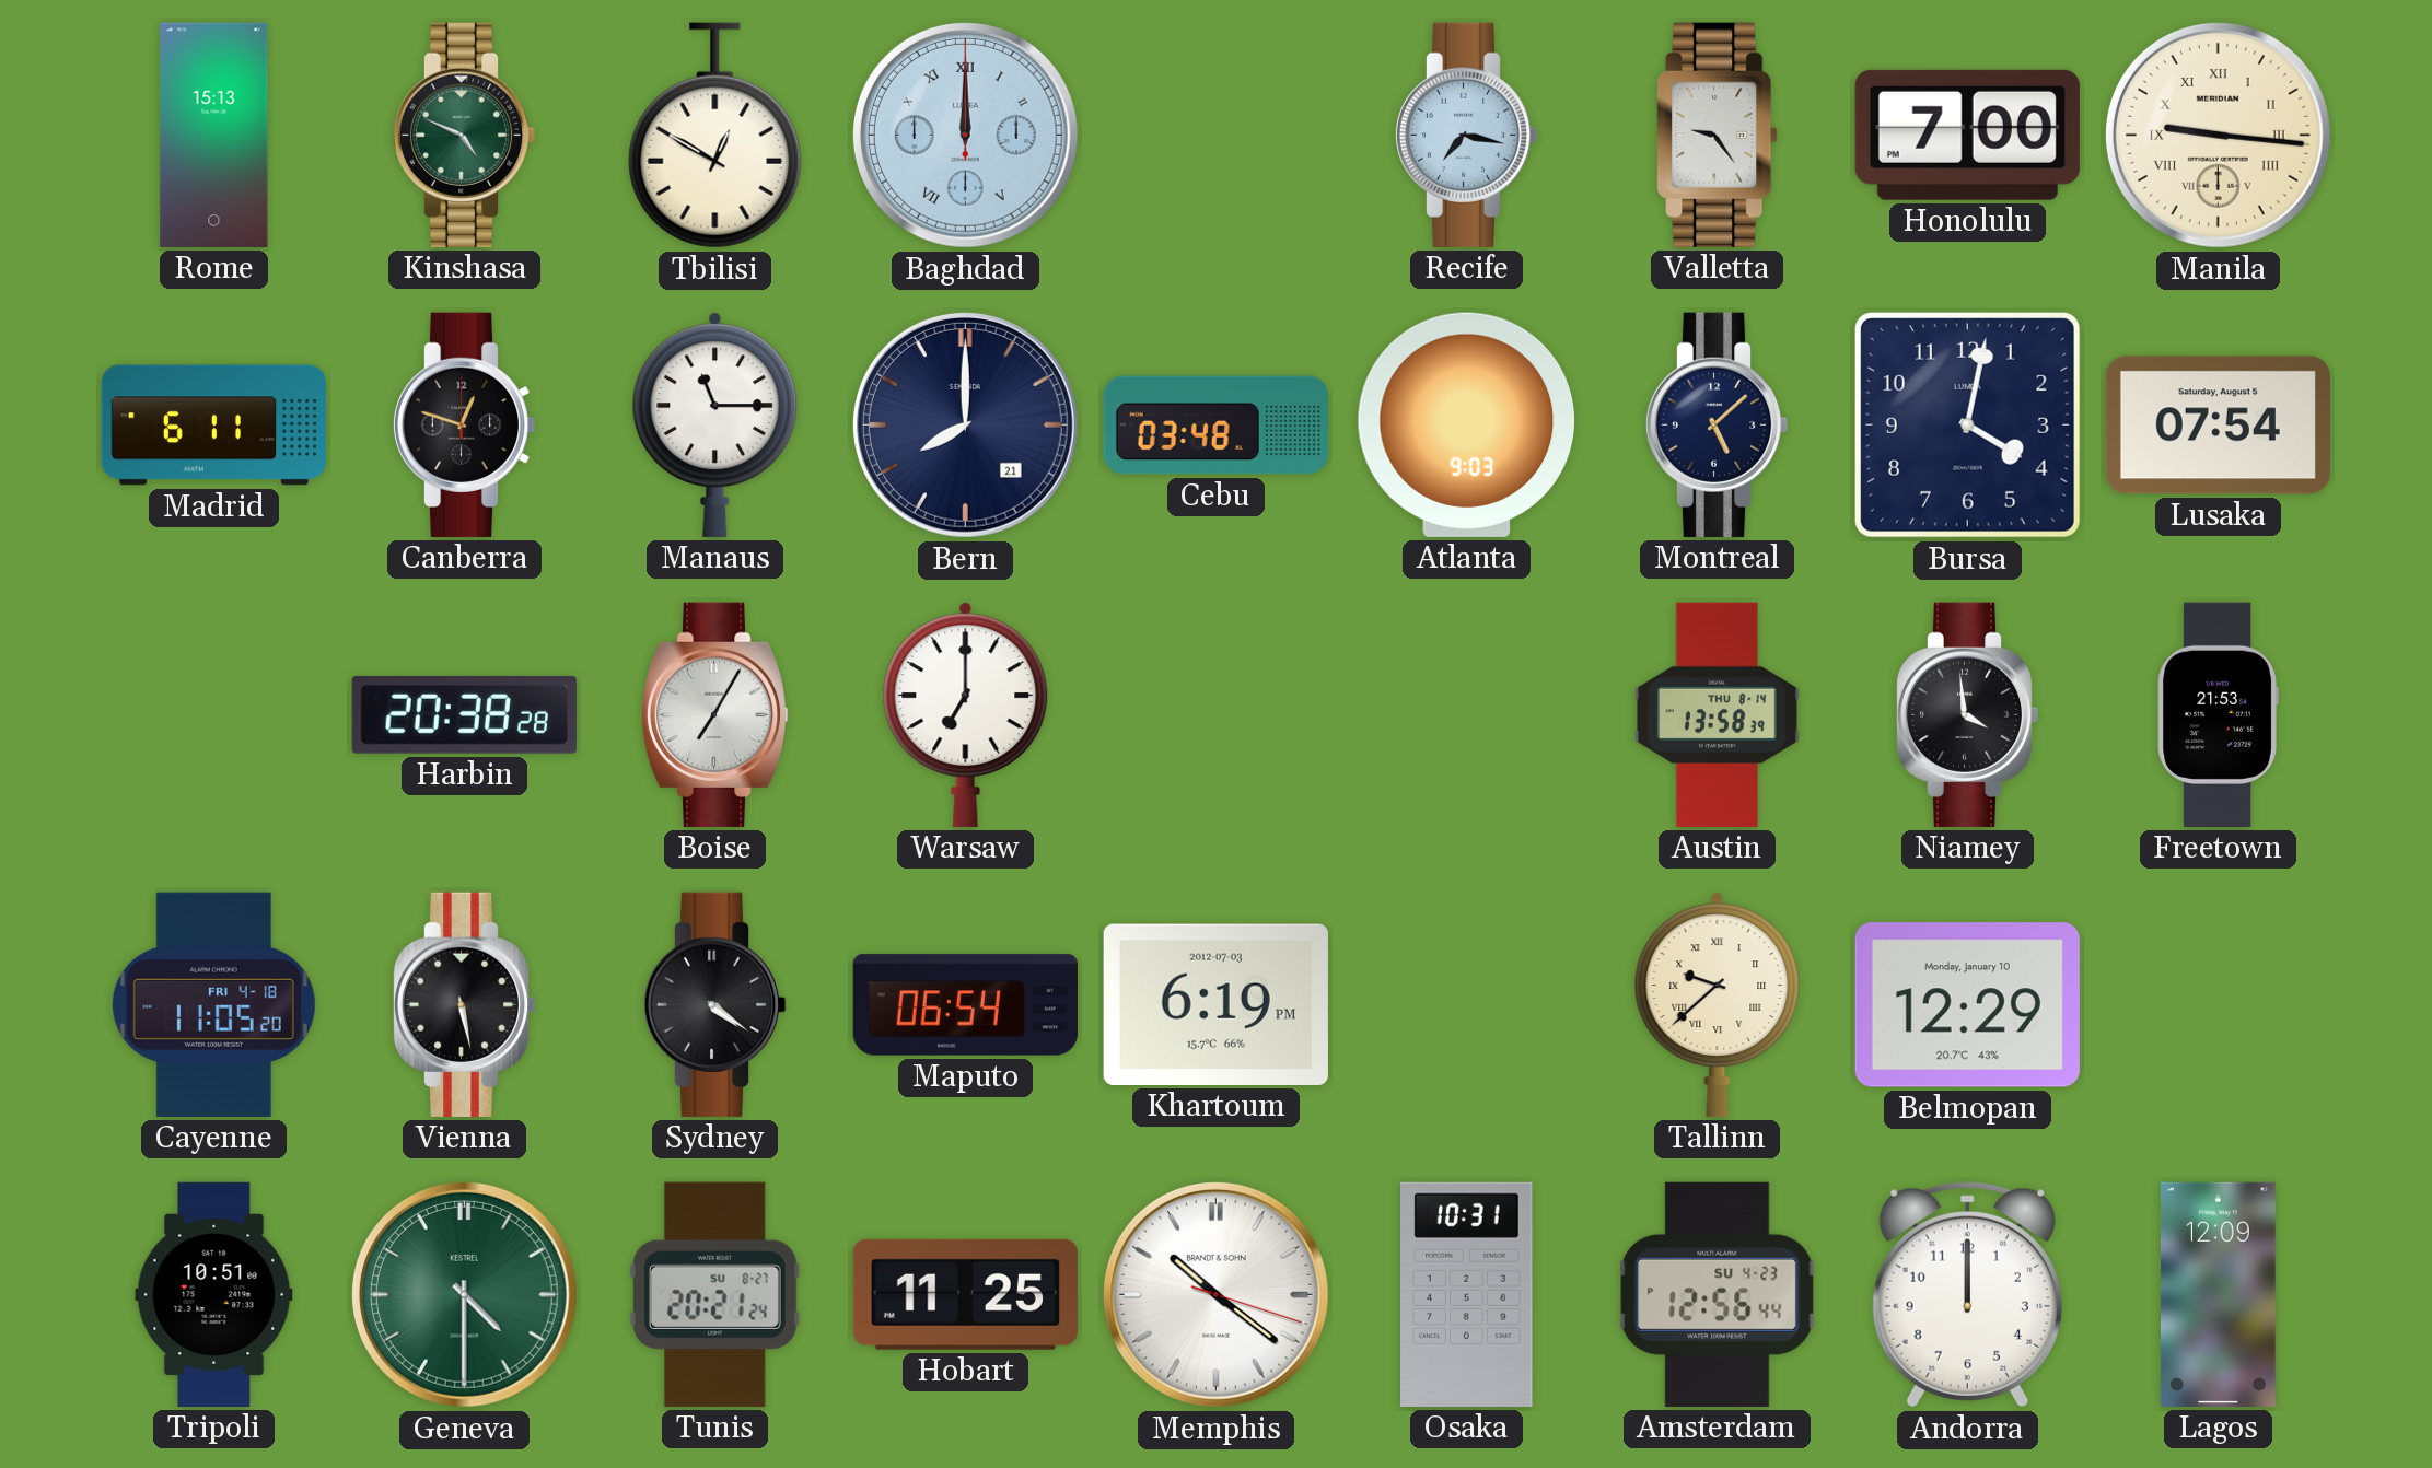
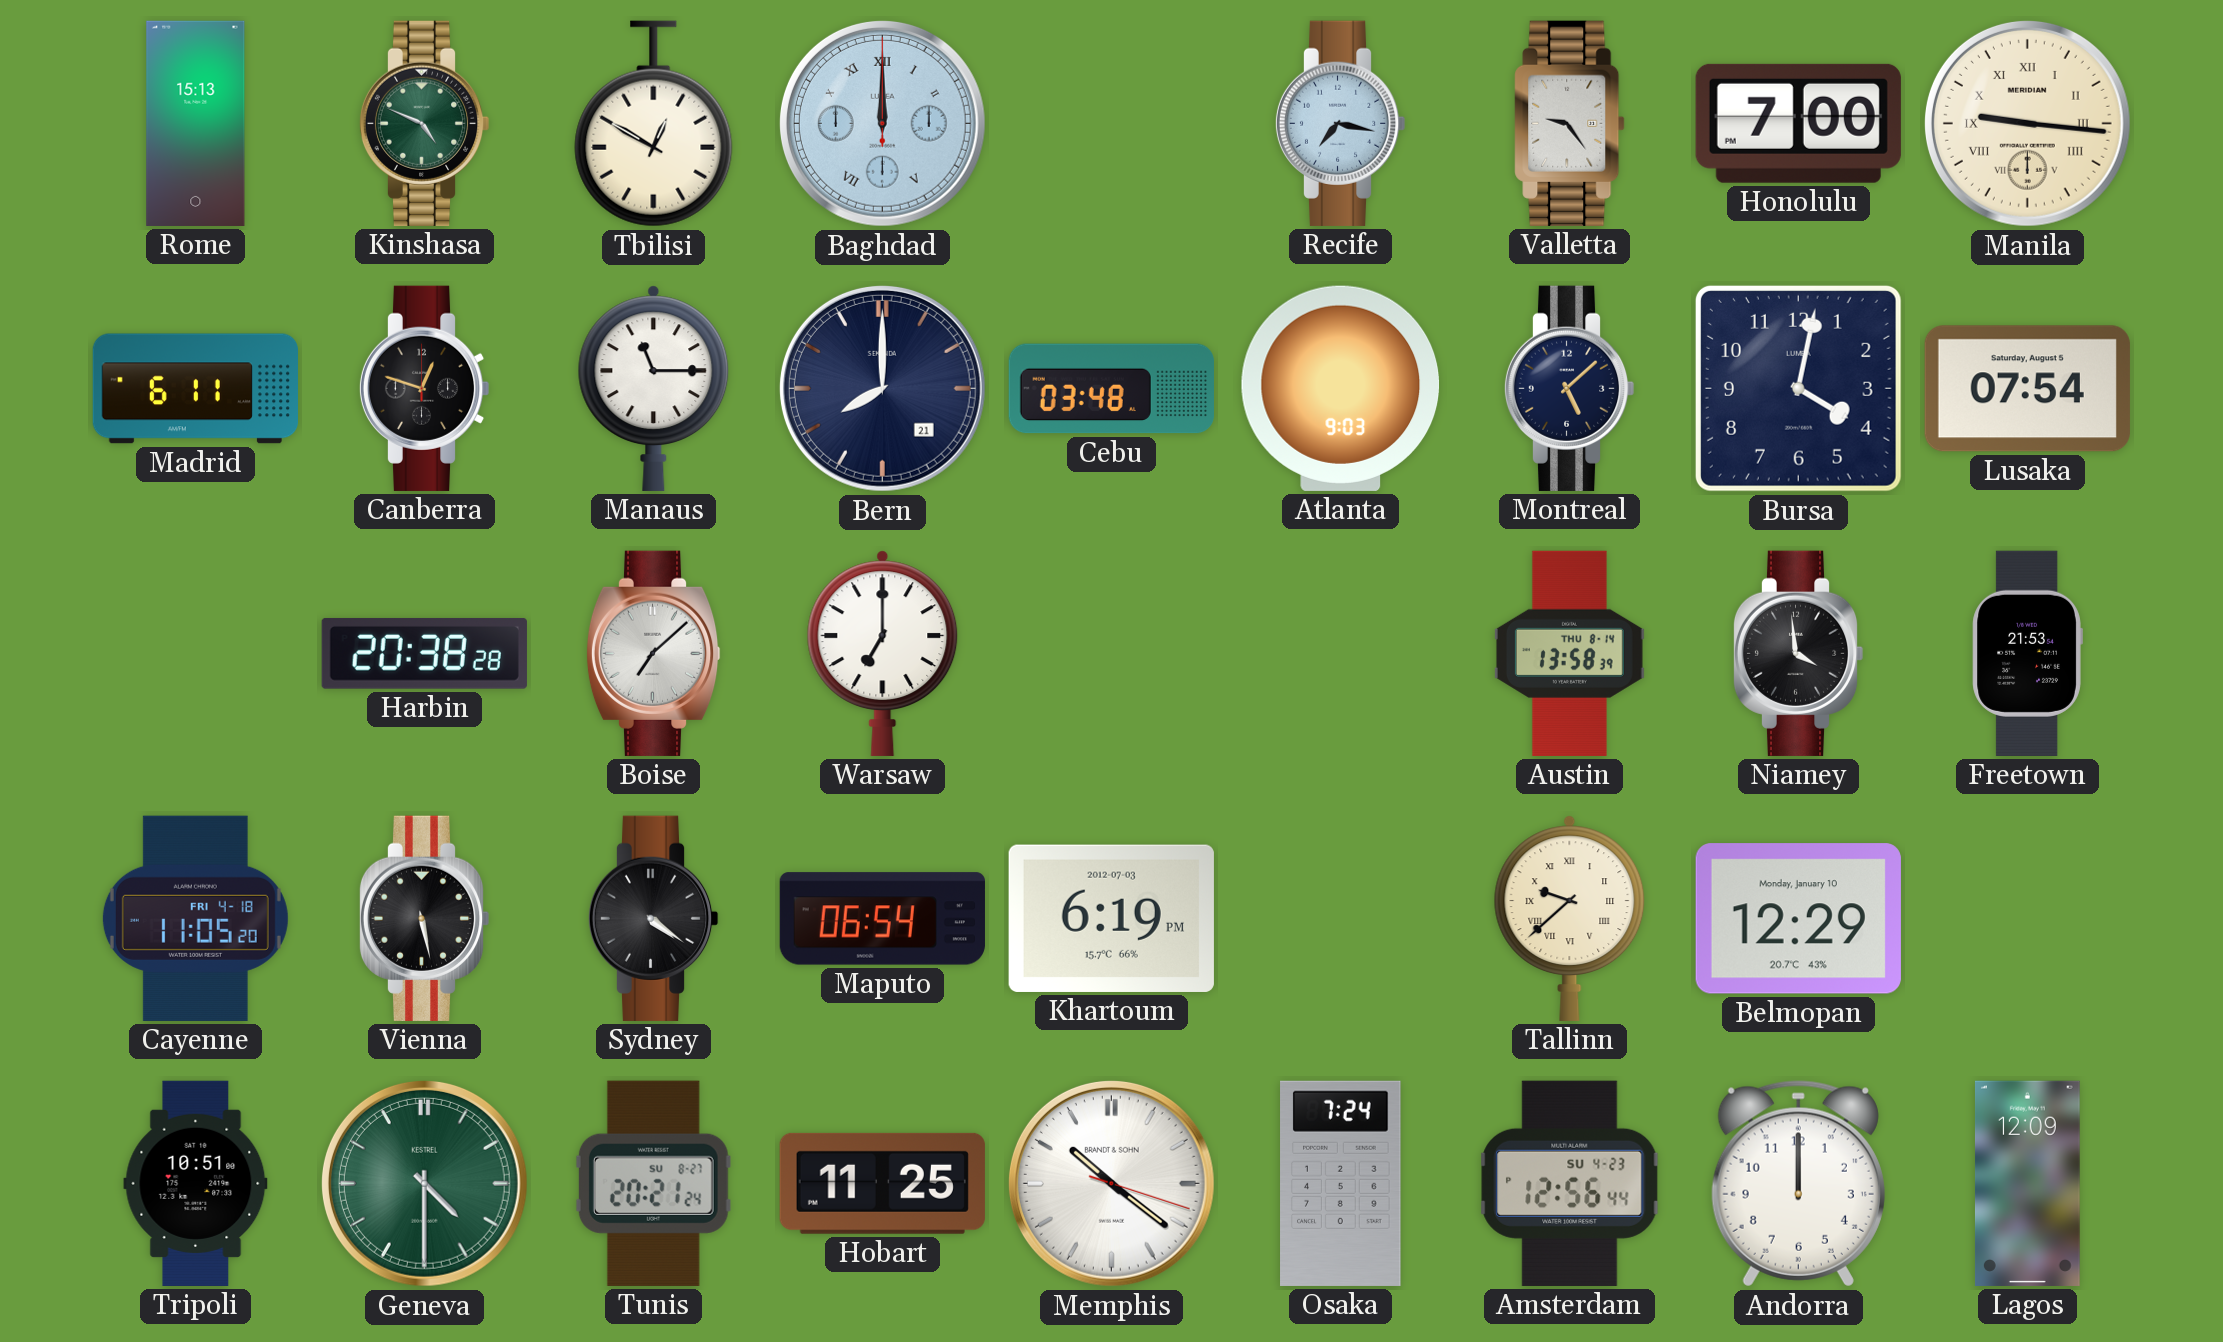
Boise: 7:05 -> 7:08 (653, 653)
Osaka: 10:31 -> 7:24 (1341, 1183)
